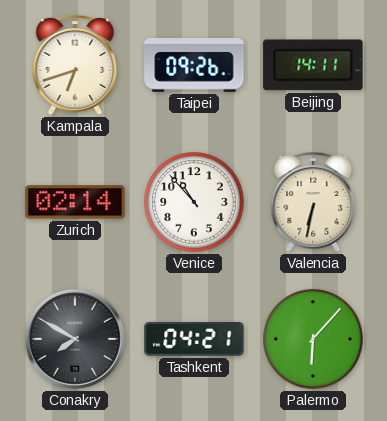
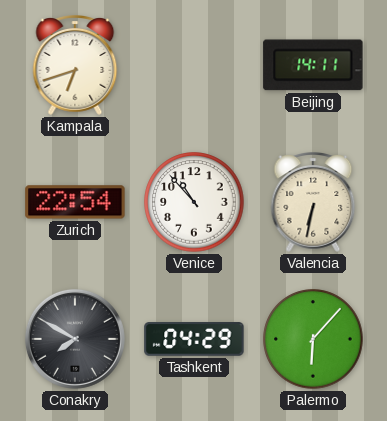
Taipei: 09:26 -> none (194, 65)
Zurich: 02:14 -> 22:54 (75, 202)
Tashkent: 04:21 -> 04:29 (194, 339)
